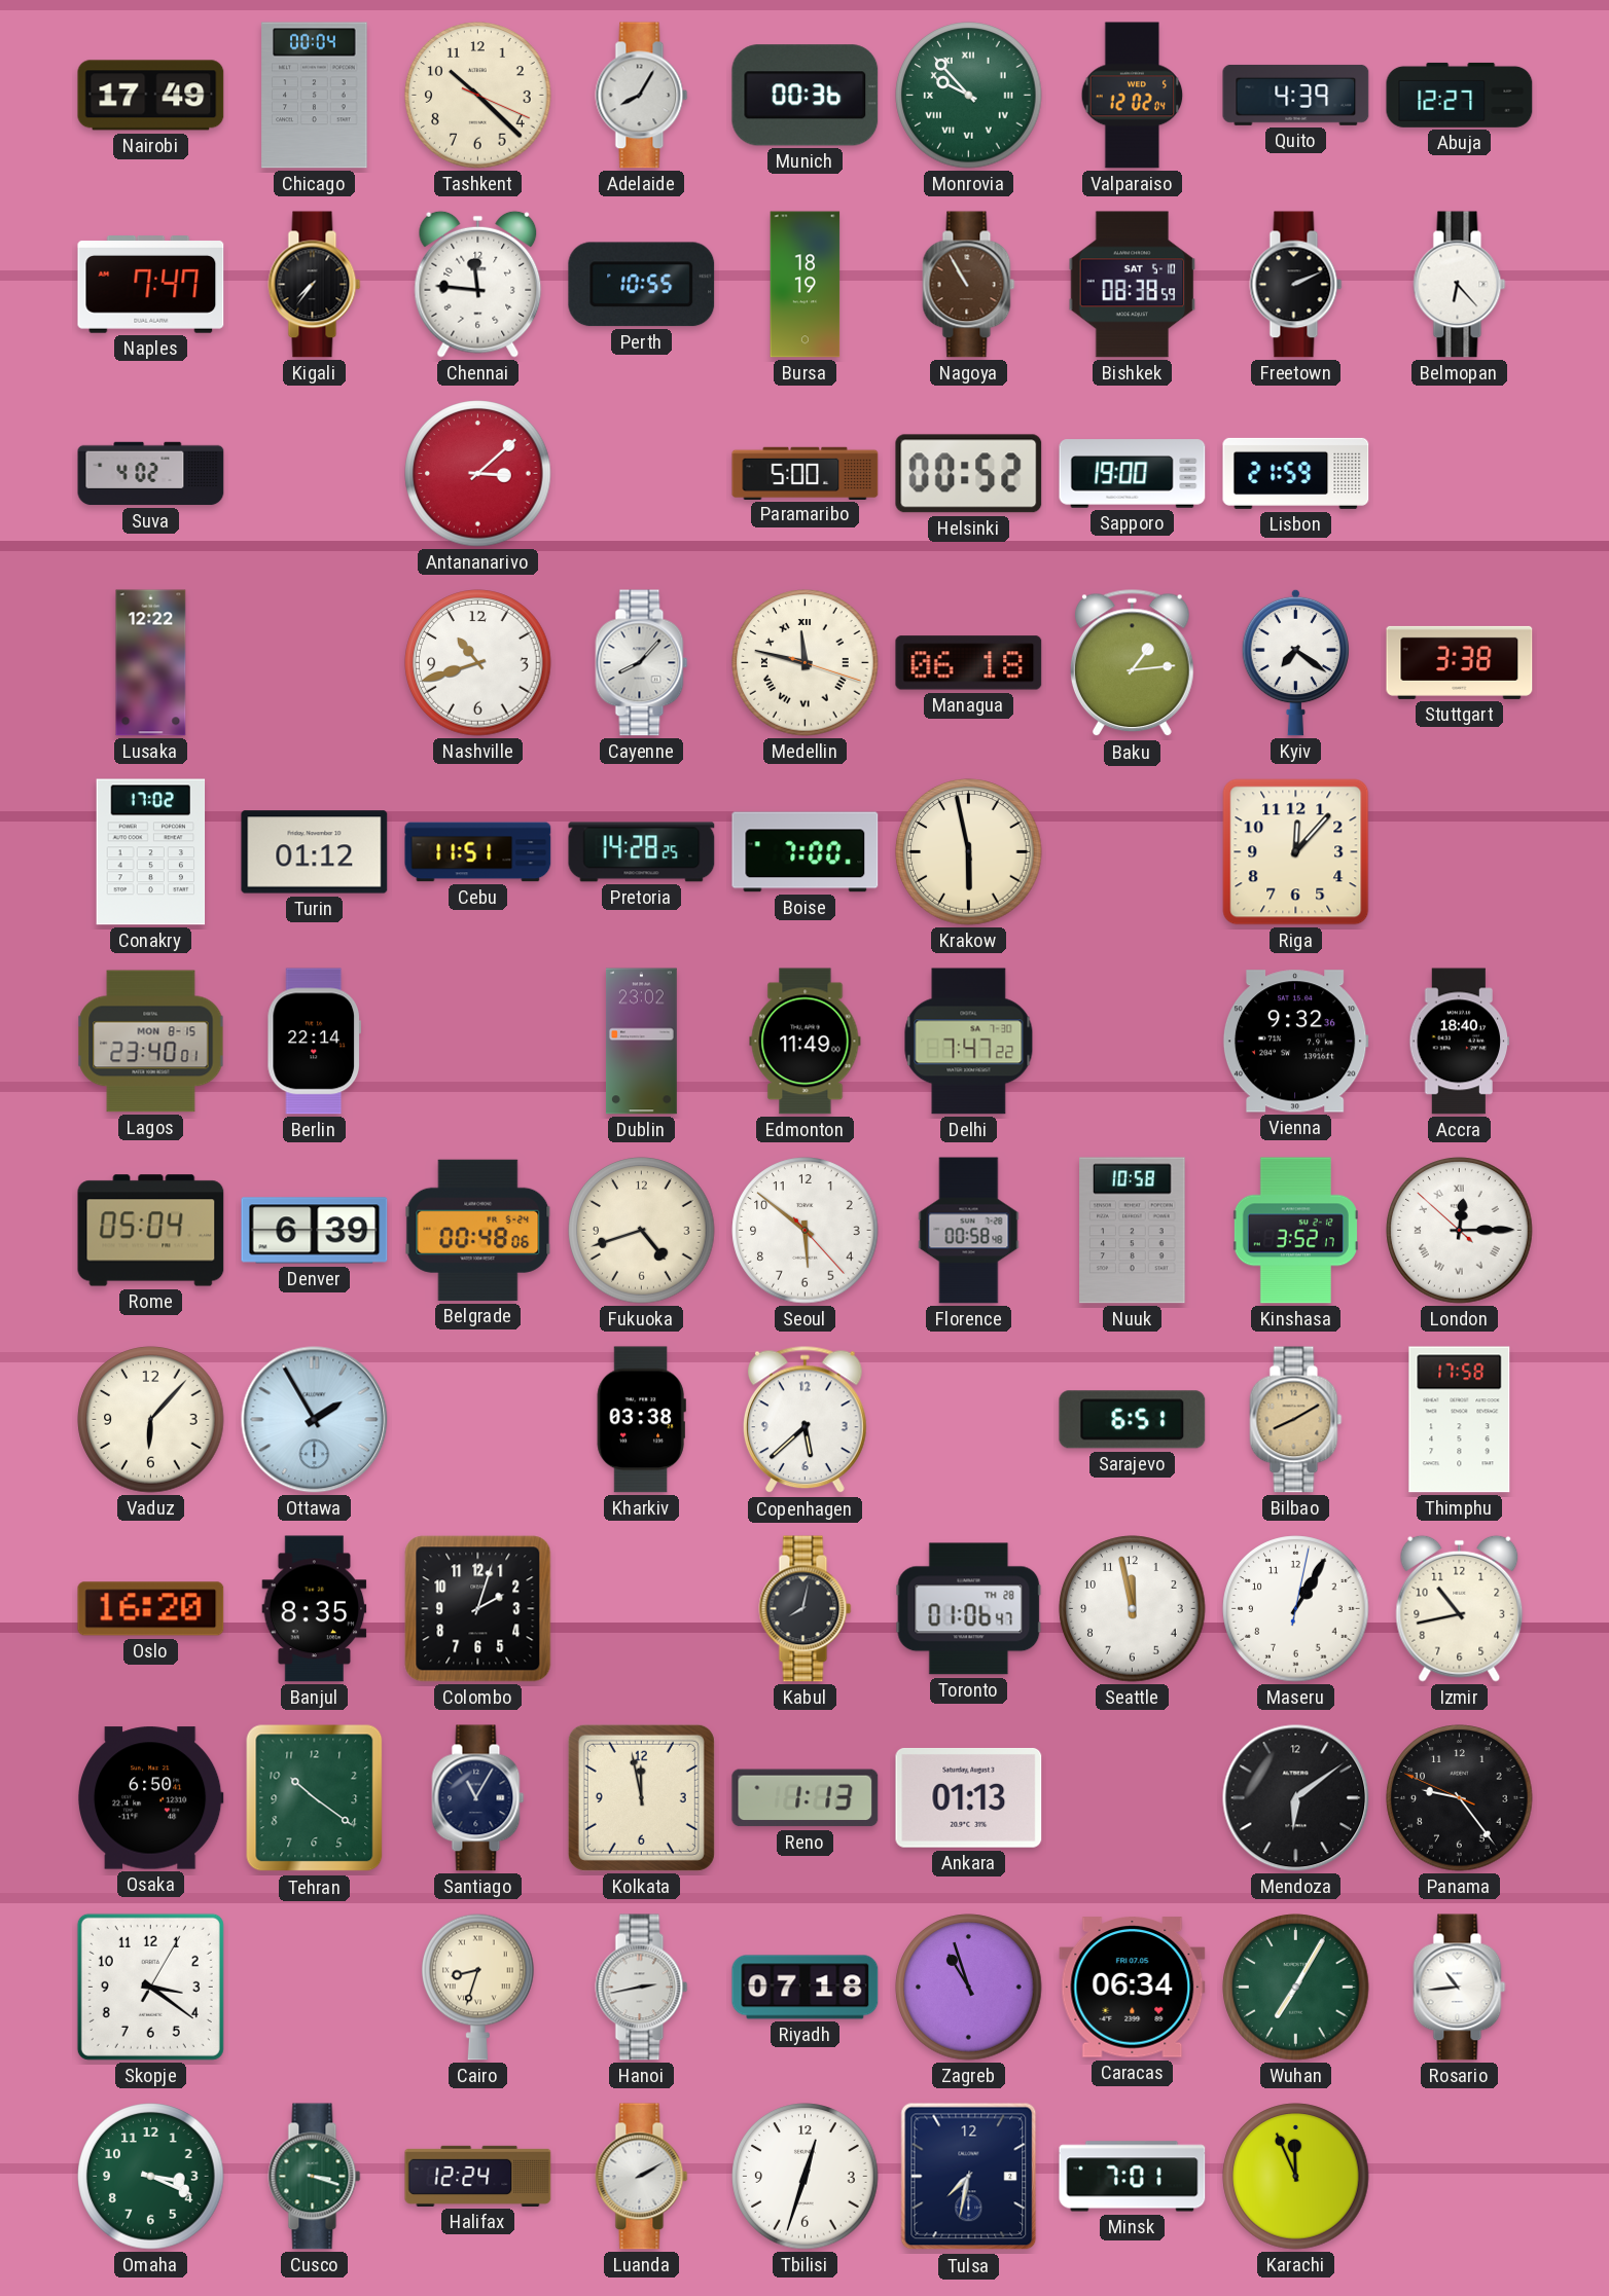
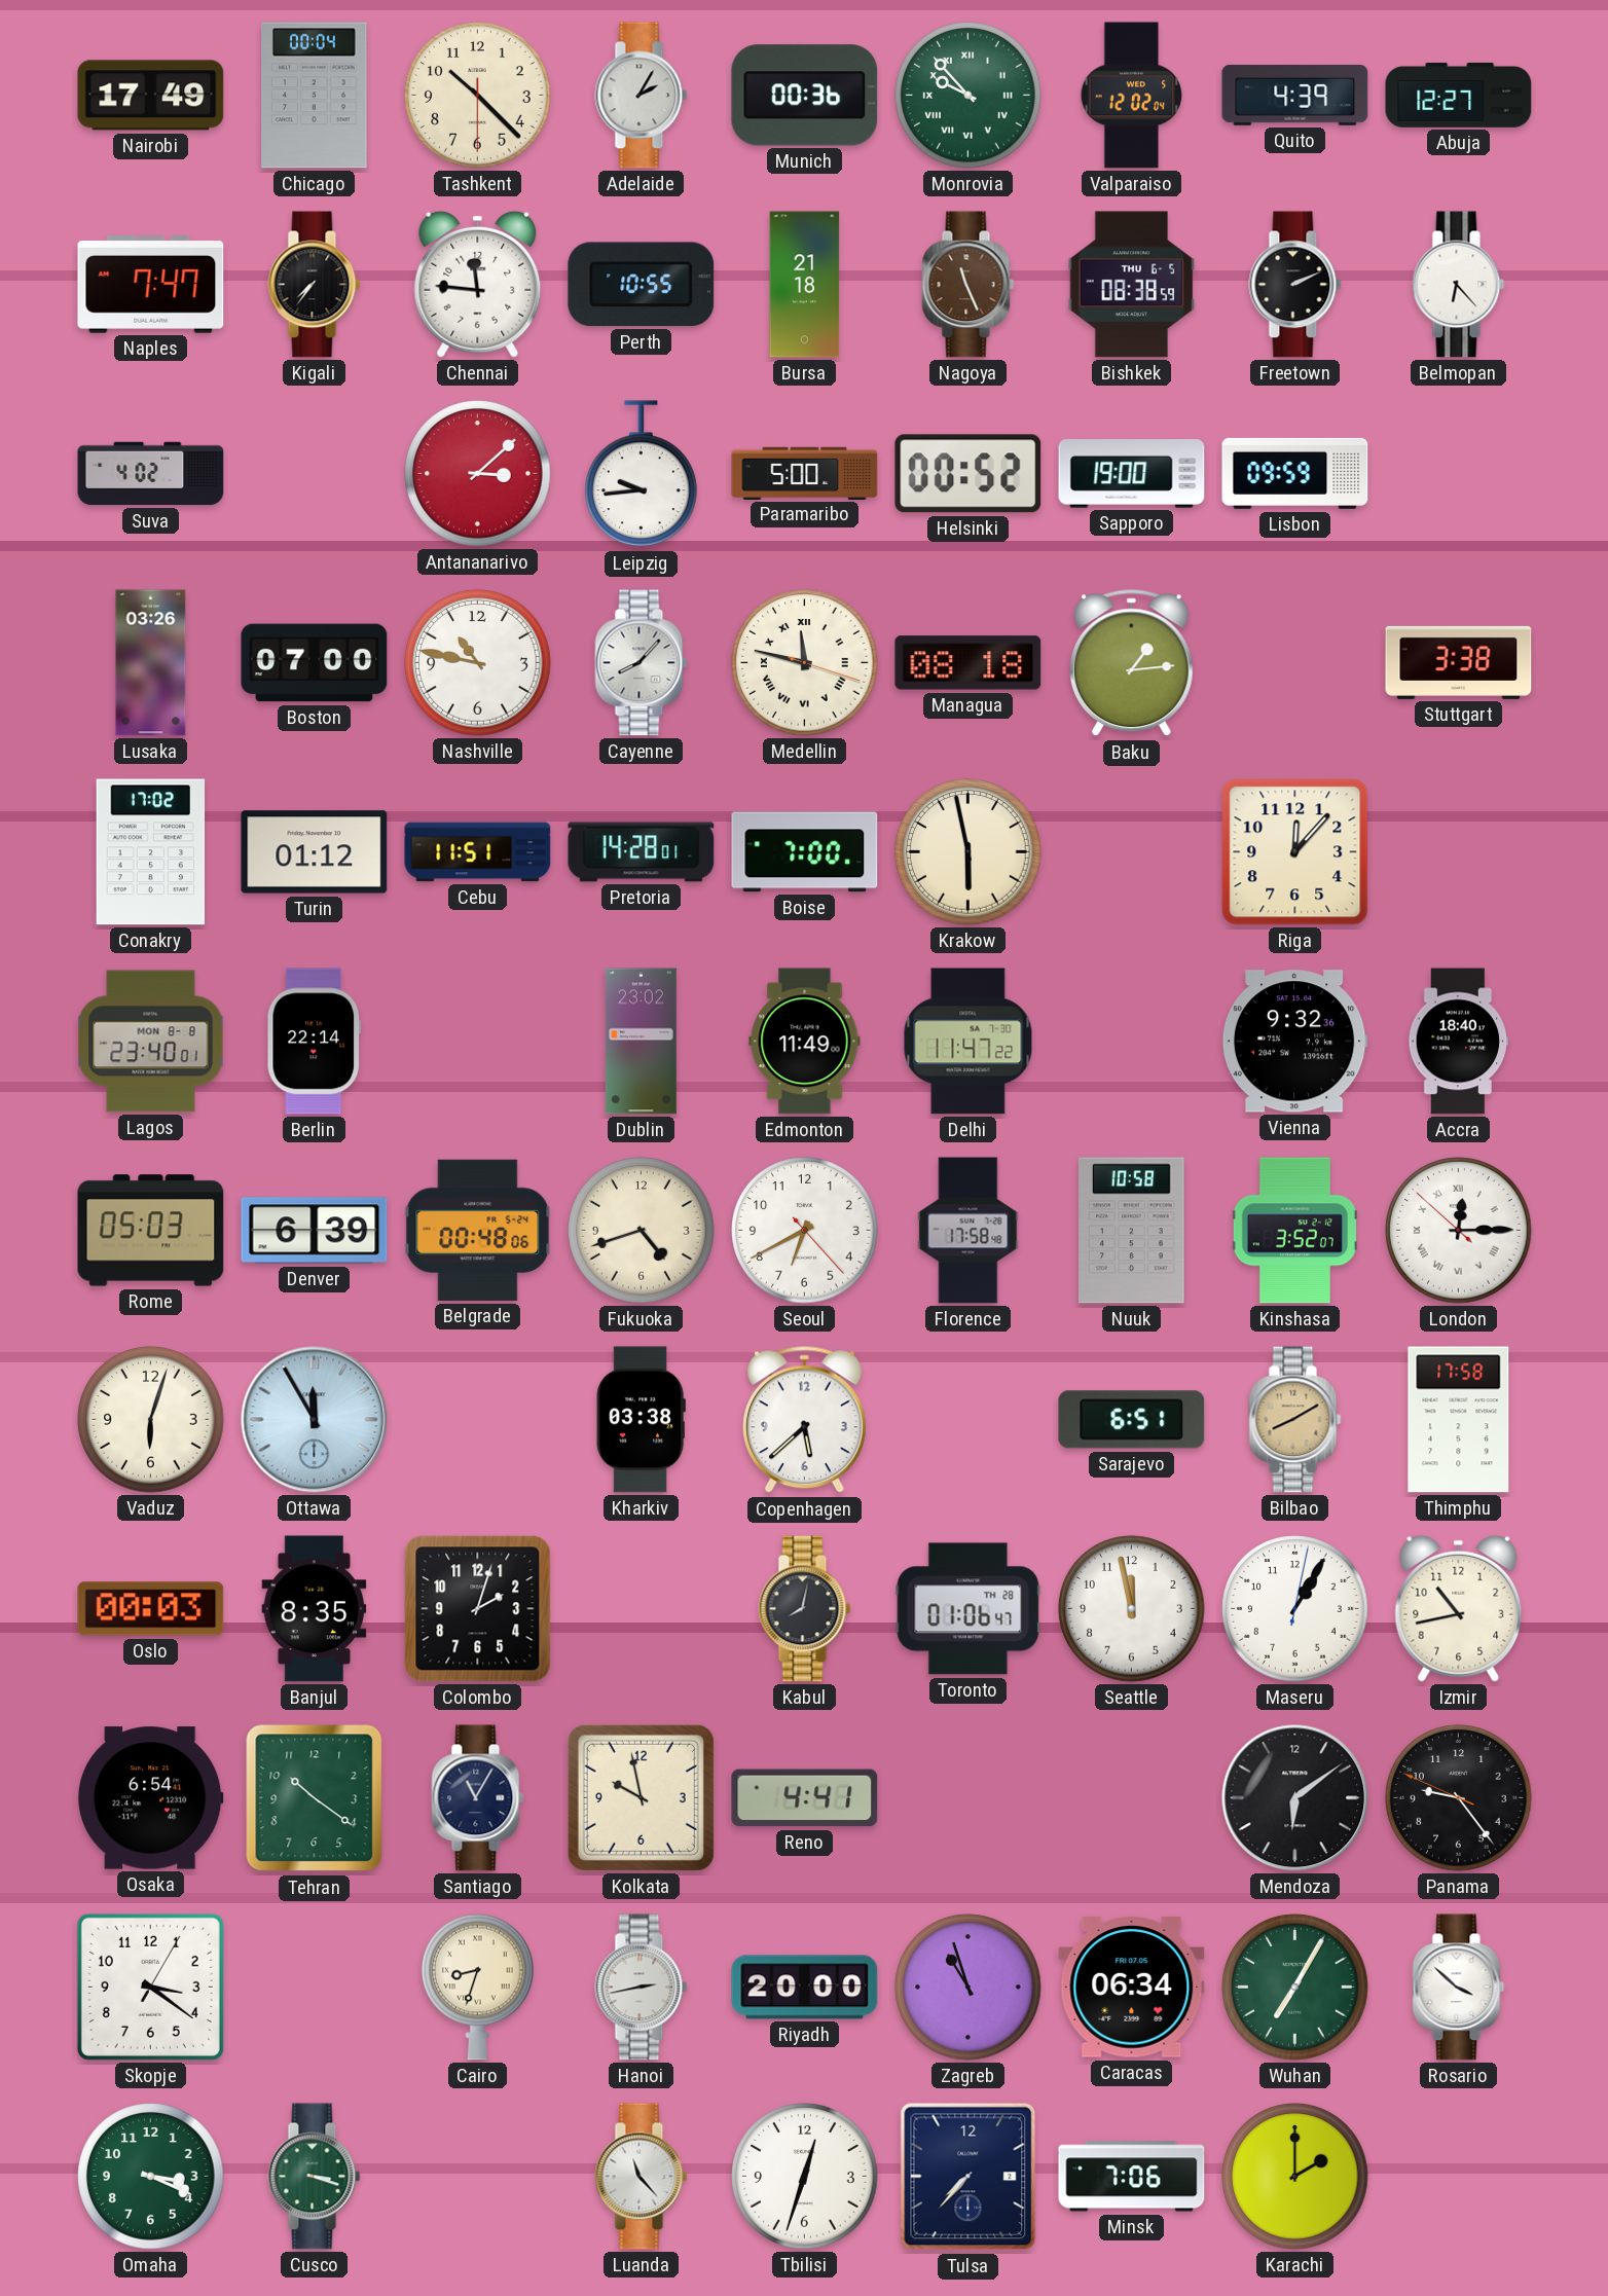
Tashkent: 10:22:19 -> 10:22:30 (478, 96)
Adelaide: 8:05 -> 2:05 (642, 96)
Bursa: 18:19 -> 21:18 (805, 285)
Nagoya: 10:55 -> 11:26 (969, 285)
Bishkek date: SAT 5-10 -> THU 6-5 (1132, 285)
Leipzig: none -> 9:44 (642, 474)
Lisbon: 21:59 -> 09:59 (1295, 473)
Lusaka: 12:22 -> 03:26 (151, 663)
Boston: none -> 07:00 (315, 663)
Nashville: 10:42 -> 10:47 (478, 663)
Managua: 06:18 -> 08:18 (969, 663)
Kyiv: 7:21 -> none (1296, 662)
Pretoria: 14:28:25 -> 14:28:01 (642, 852)
Lagos date: MON 8-15 -> MON 8-8 (151, 1042)
Delhi: 7:47 -> 11:47 (969, 1042)
Rome: 05:04 -> 05:03 (151, 1231)
Seoul: 5:51 -> 6:40 (805, 1231)
Florence: 00:58 -> 17:58 (969, 1231)
Kinshasa: 3:52:17 -> 3:52:07 (1294, 1231)
Vaduz: 6:07 -> 6:03 (151, 1420)
Ottawa: 1:55 -> 11:55 (315, 1420)
Oslo: 16:20 -> 00:03 (151, 1609)
Osaka: 6:50 -> 6:54 (151, 1798)
Kolkata: 11:58 -> 9:58 (641, 1797)
Reno: 1:13 -> 4:41 (805, 1798)
Ankara: 01:13 -> none (969, 1798)
Riyadh: 07:18 -> 20:00 (805, 1988)
Rosario: 10:44 -> 3:52 (1459, 1988)
Halifax: 12:24 -> none (478, 2176)
Luanda: 2:10 -> 11:23 (642, 2177)
Tulsa: 7:32 -> 7:37 (969, 2177)
Minsk: 7:01 -> 7:06 (1132, 2177)
Karachi: 11:56 -> 2:00 (1295, 2177)
